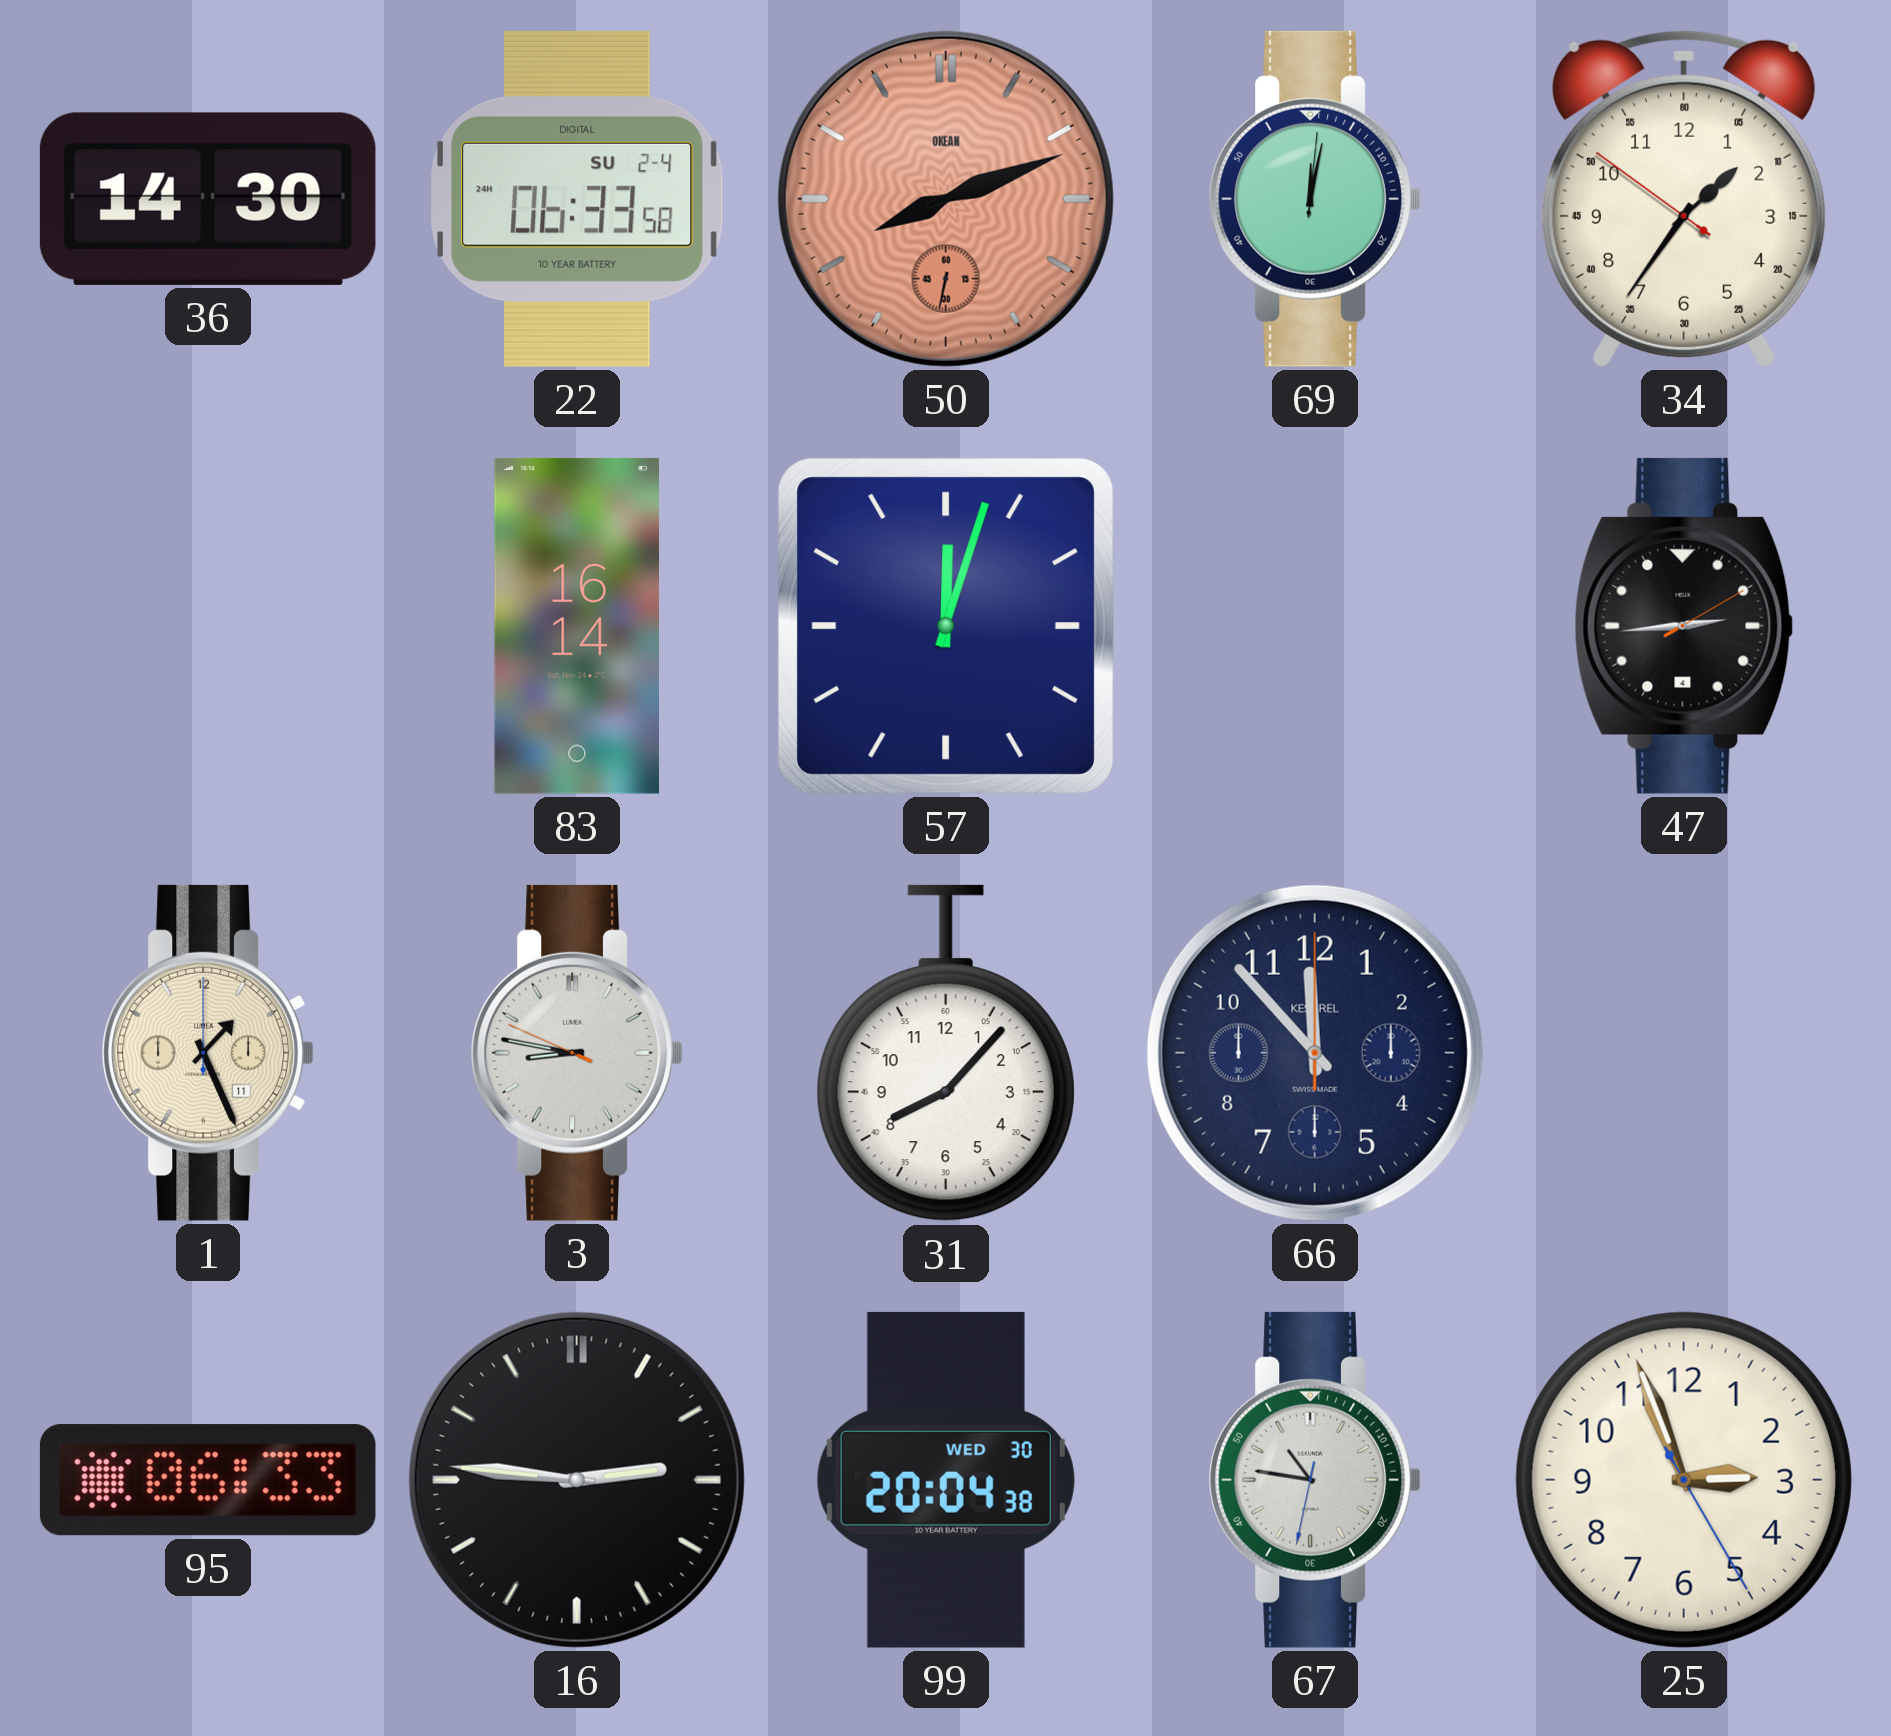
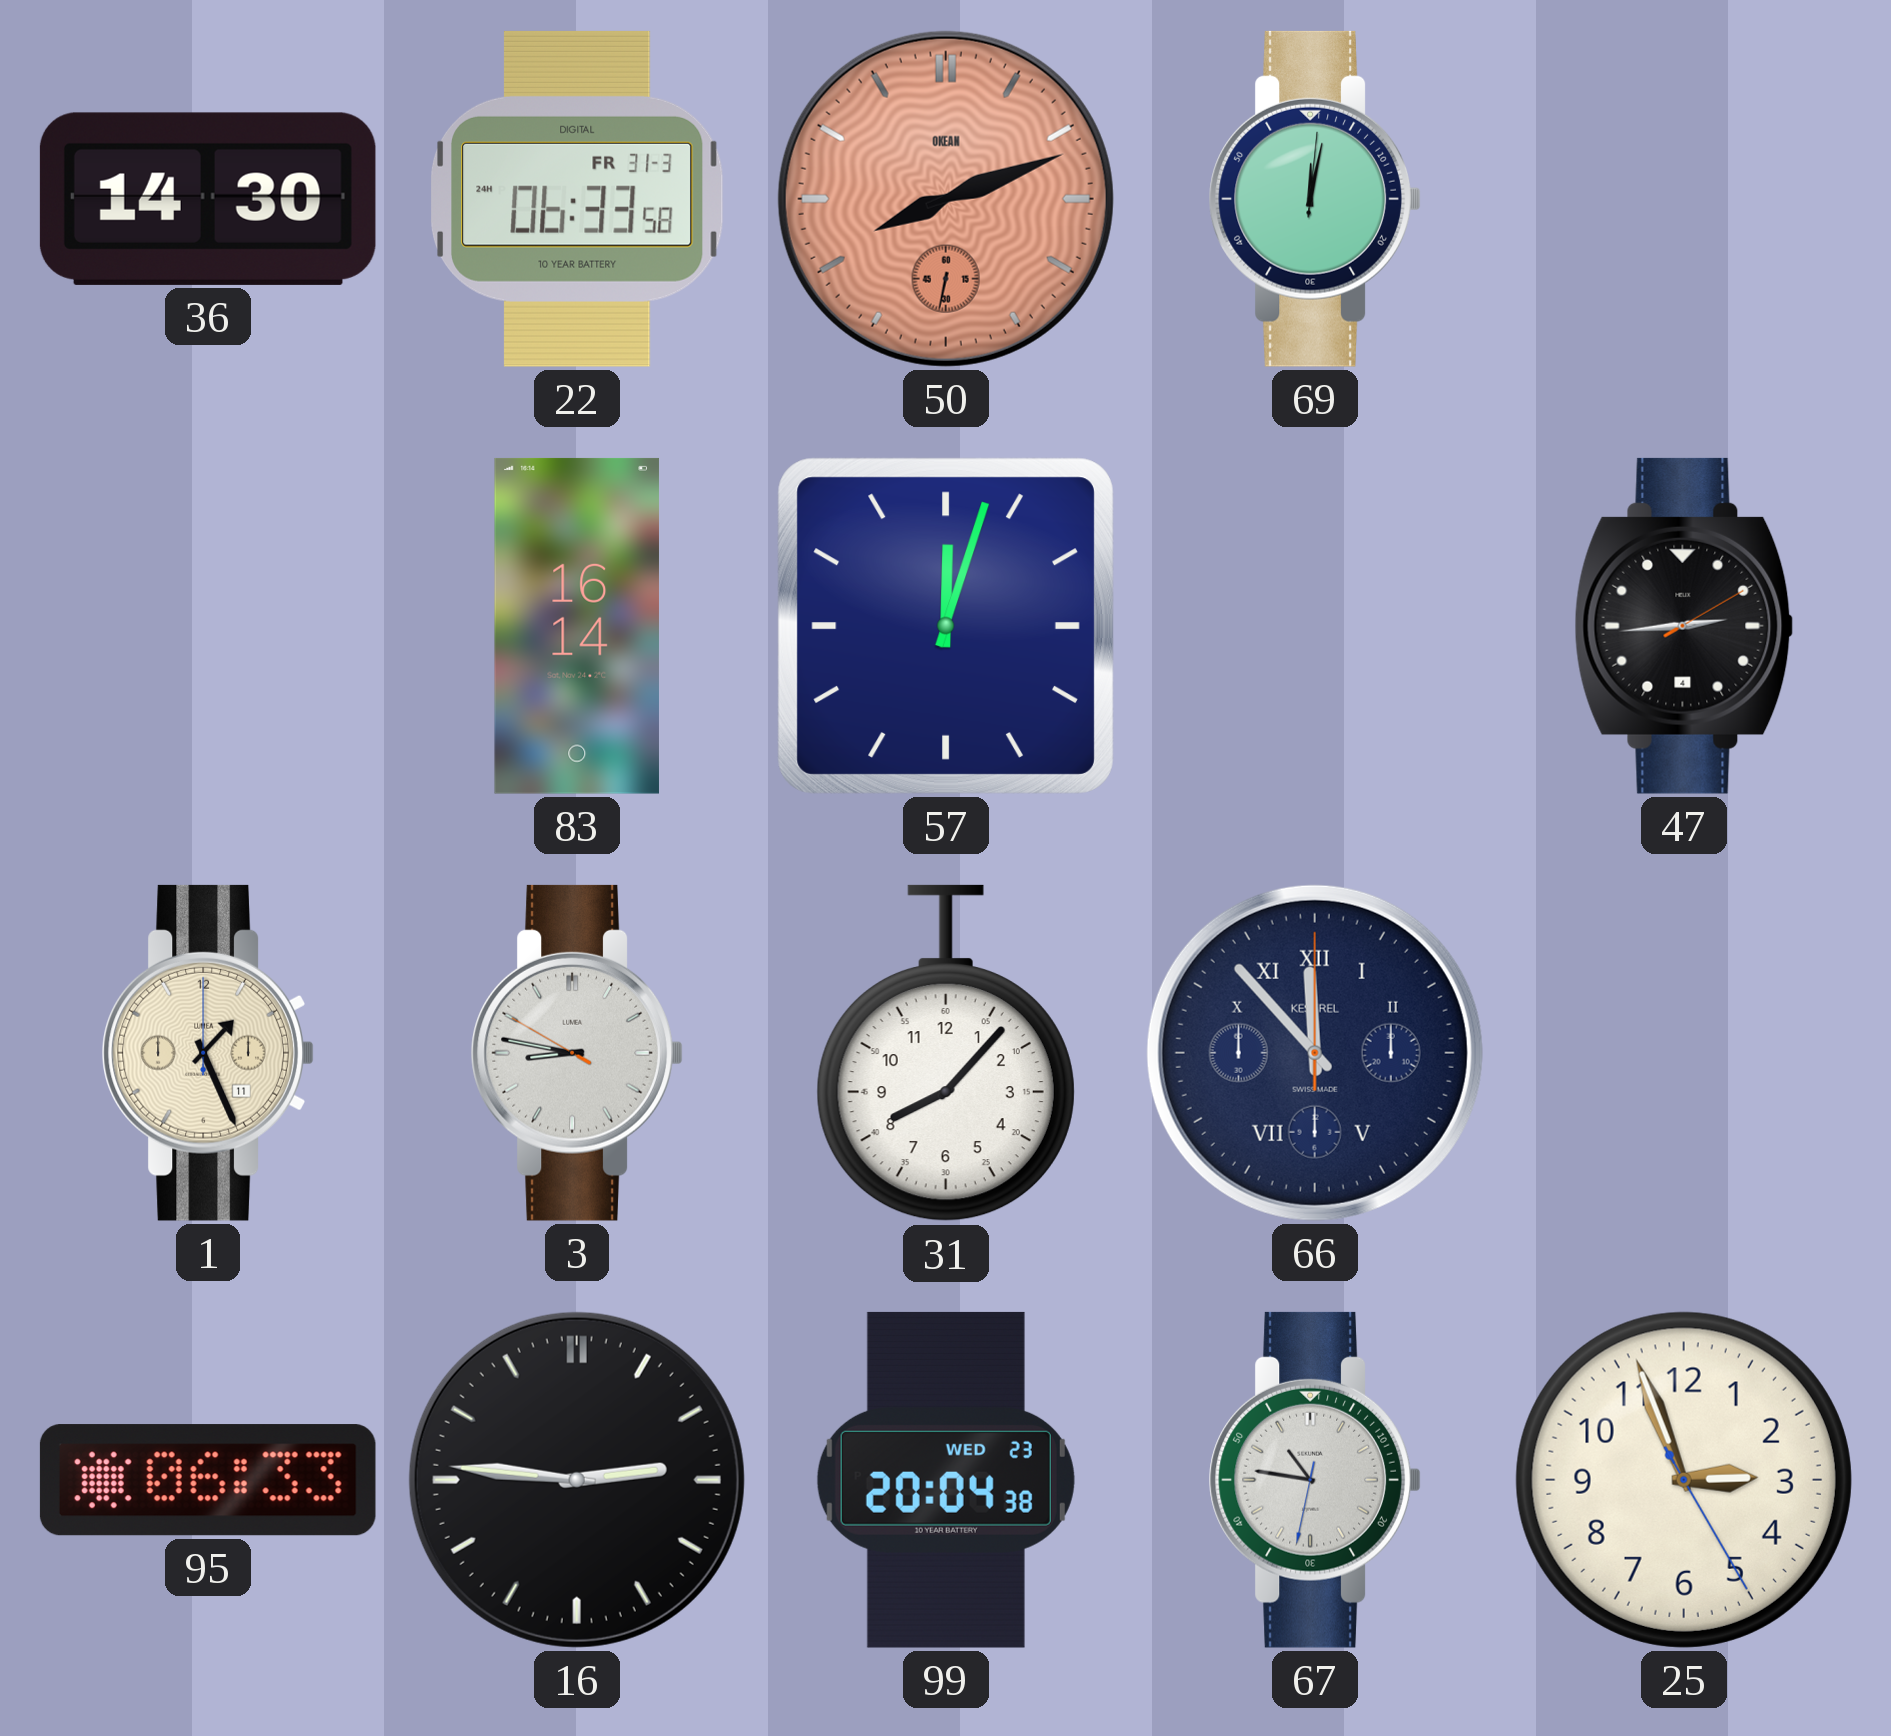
22 date: SU 2-4 -> FR 31-3 (578, 199)
34: 1:35 -> none (1684, 199)
3: 8:46:49 -> 8:46:50 (577, 1053)
66 numerals: Arabic -> Roman (1315, 1053)
99 date: WED 30 -> WED 23 (946, 1480)
